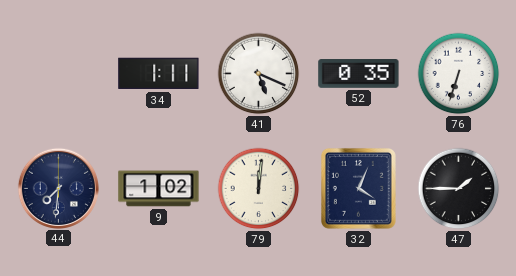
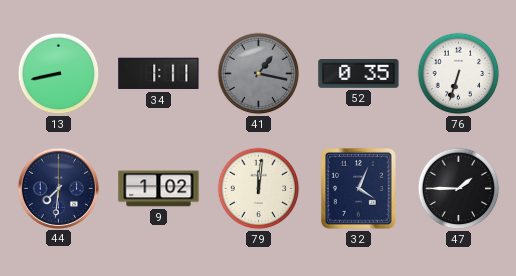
13: none -> 8:43 (59, 74)
41: 5:19 -> 1:17 (259, 74)
41 dial: white -> grey (259, 74)
